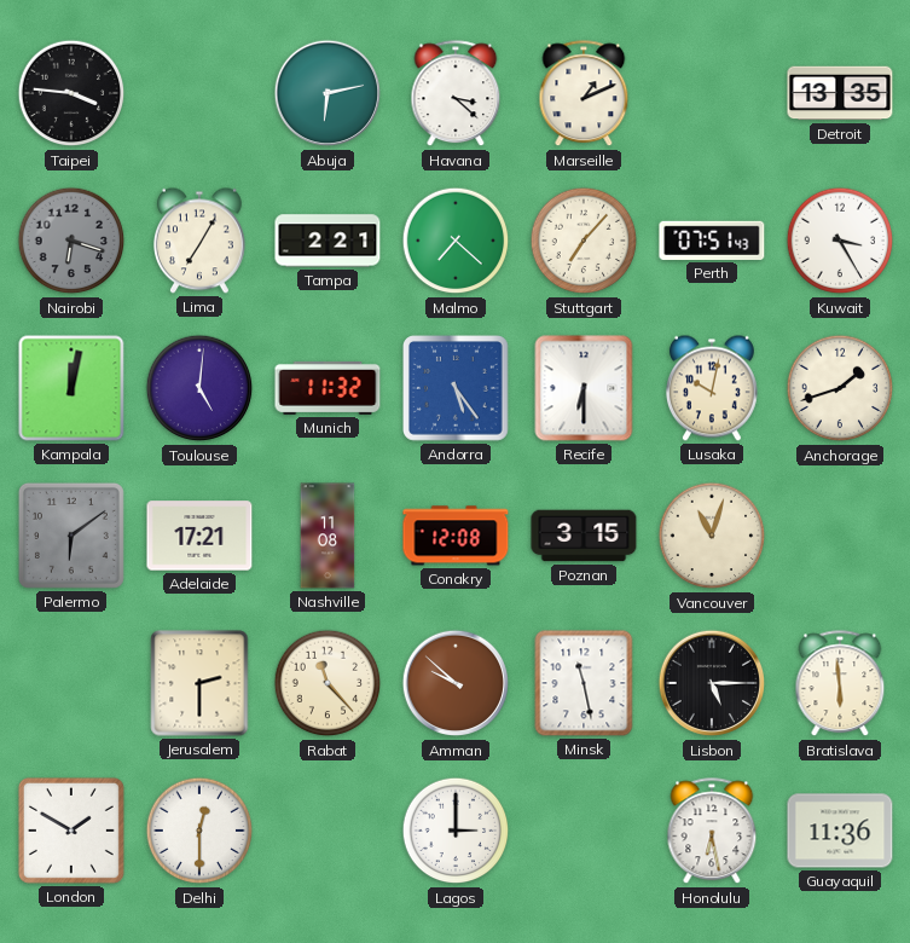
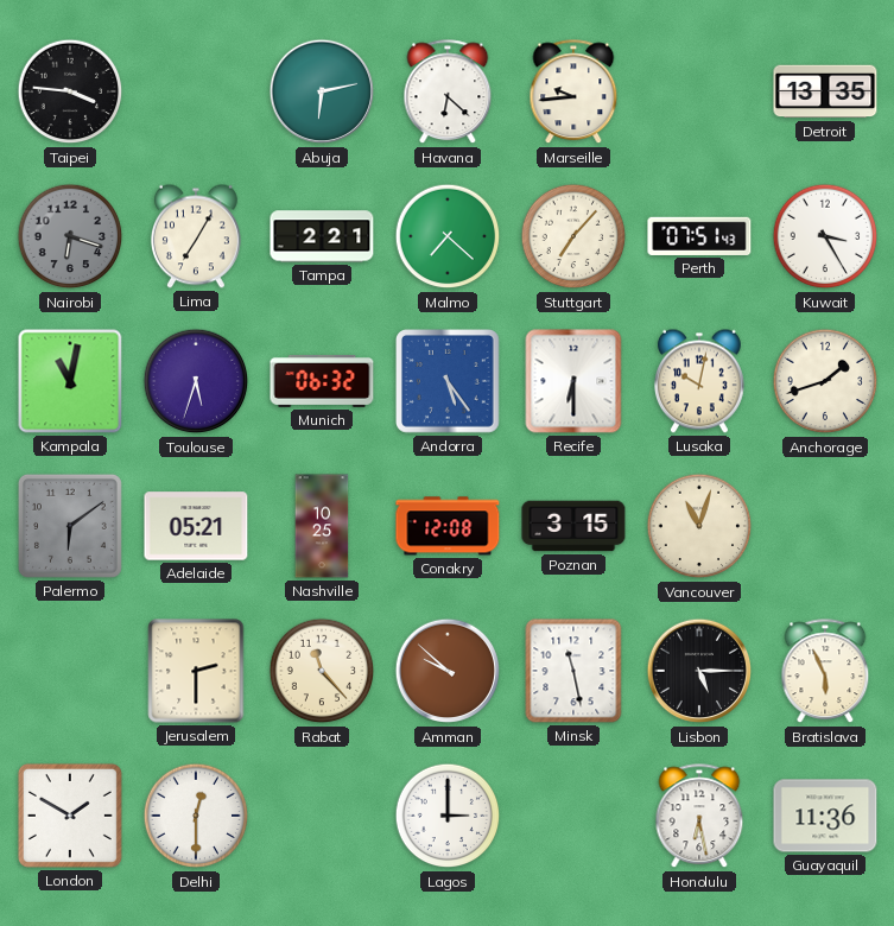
Havana: 3:22 -> 6:22 (448, 93)
Marseille: 1:11 -> 9:44 (573, 93)
Kampala: 12:02 -> 11:02 (70, 381)
Toulouse: 5:01 -> 5:33 (196, 381)
Munich: 11:32 -> 06:32 (322, 381)
Adelaide: 17:21 -> 05:21 (196, 526)
Nashville: 11:08 -> 10:25 (322, 526)
Bratislava: 5:59 -> 5:56 (825, 672)
